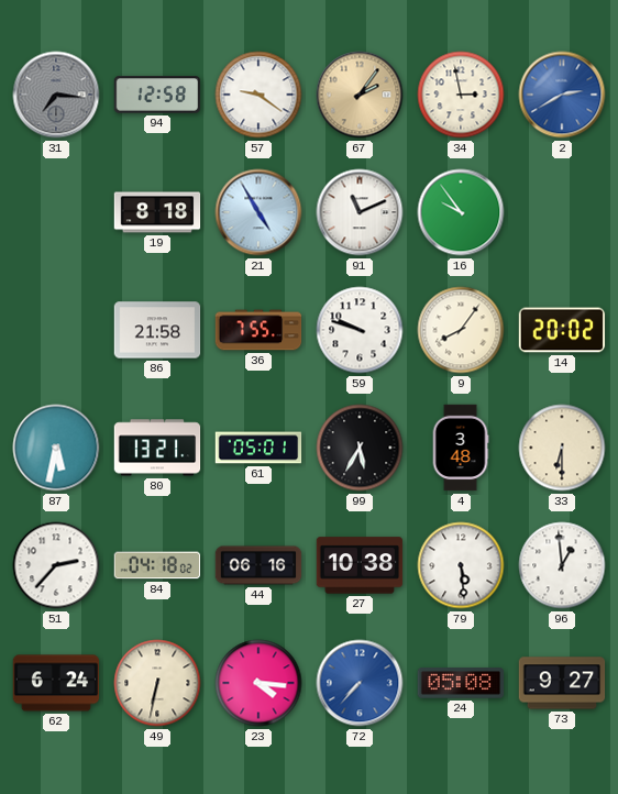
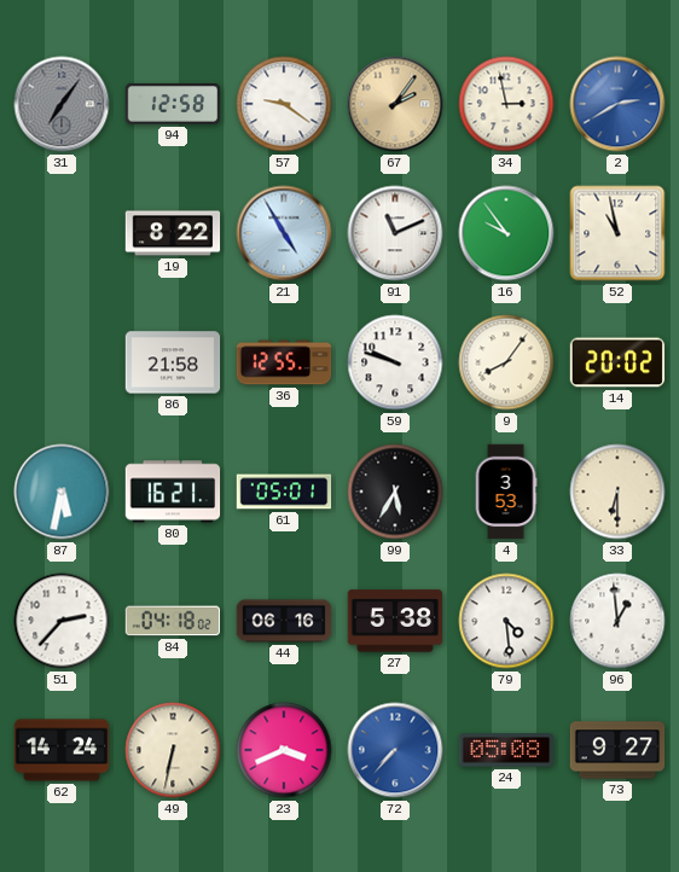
31: 7:16 -> 7:06 (62, 104)
19: 8:18 -> 8:22 (173, 233)
52: none -> 10:58 (617, 233)
36: 7:55 -> 12:55 (284, 362)
80: 13:21 -> 16:21 (173, 492)
4: 3:48 -> 3:53 (506, 492)
27: 10:38 -> 5:38 (395, 621)
79: 5:29 -> 4:29 (506, 621)
62: 6:24 -> 14:24 (62, 750)
23: 4:16 -> 3:41 (284, 750)
